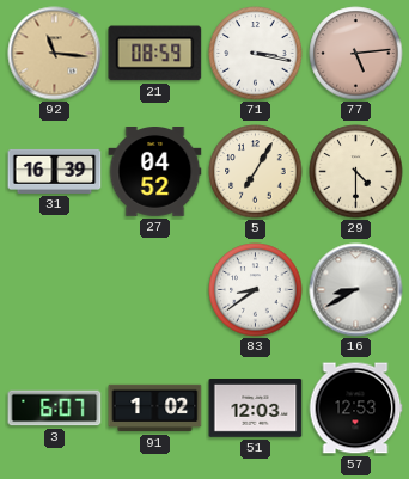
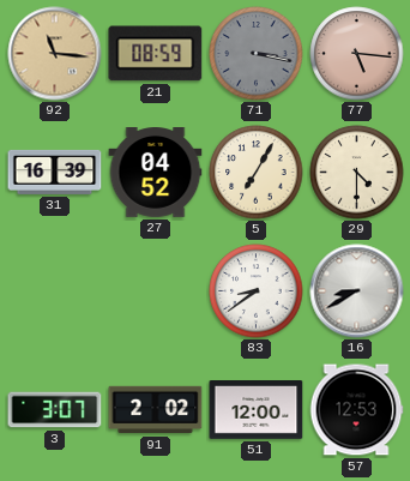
71 dial: white -> grey (257, 54)
77: 5:14 -> 5:16 (357, 54)
3: 6:07 -> 3:07 (55, 410)
91: 1:02 -> 2:02 (156, 410)
51: 12:03 -> 12:00 (257, 410)
